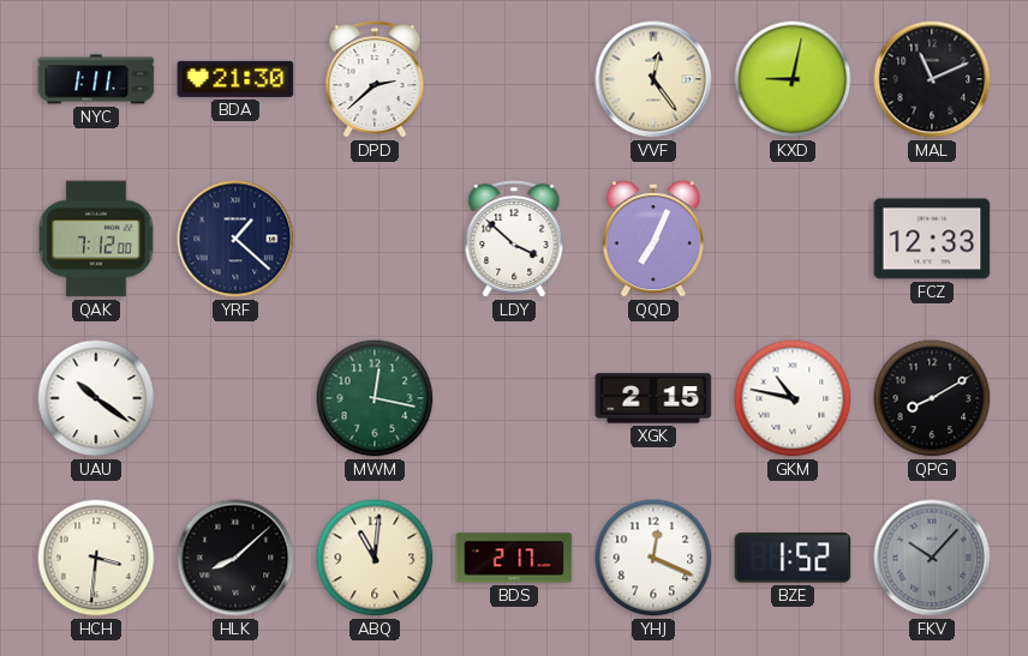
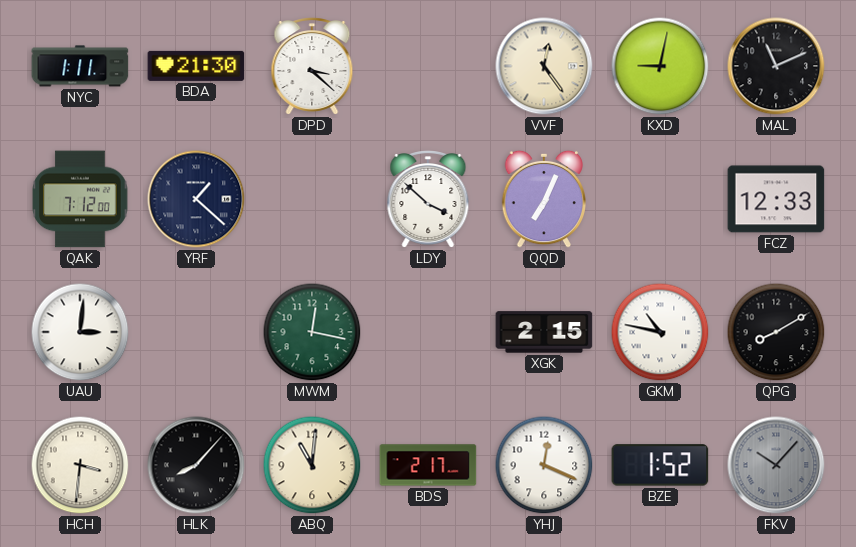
DPD: 2:38 -> 3:22 (312, 67)
UAU: 10:21 -> 3:01 (80, 332)
HLK: 8:08 -> 8:07 (196, 465)
